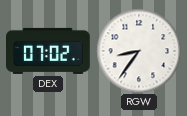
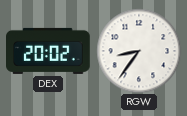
DEX: 07:02 -> 20:02 (49, 51)
